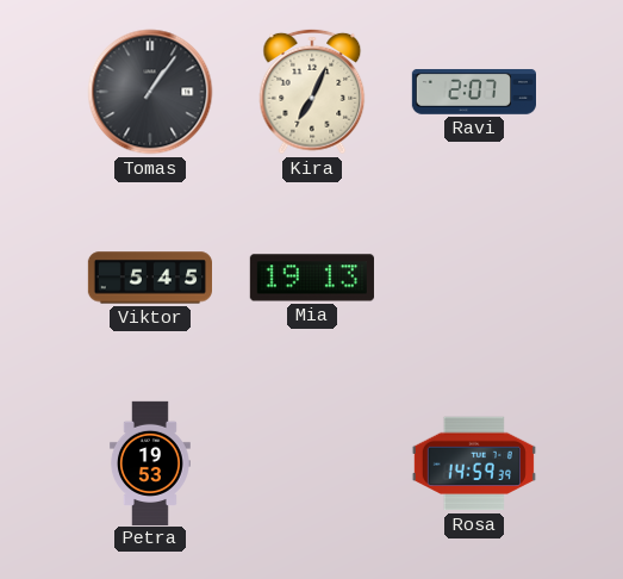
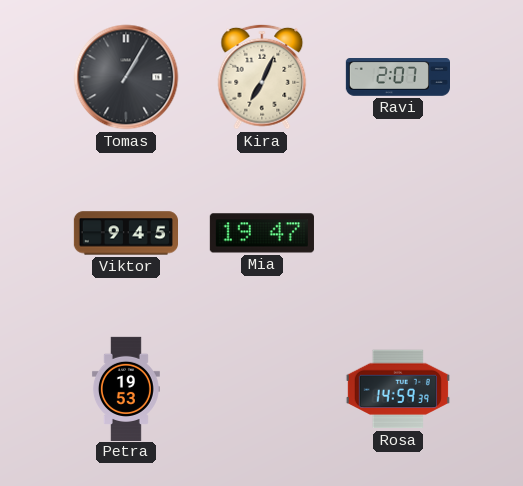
Tomas: 1:06 -> 1:05 (126, 77)
Viktor: 5:45 -> 9:45 (125, 233)
Mia: 19:13 -> 19:47 (262, 233)
